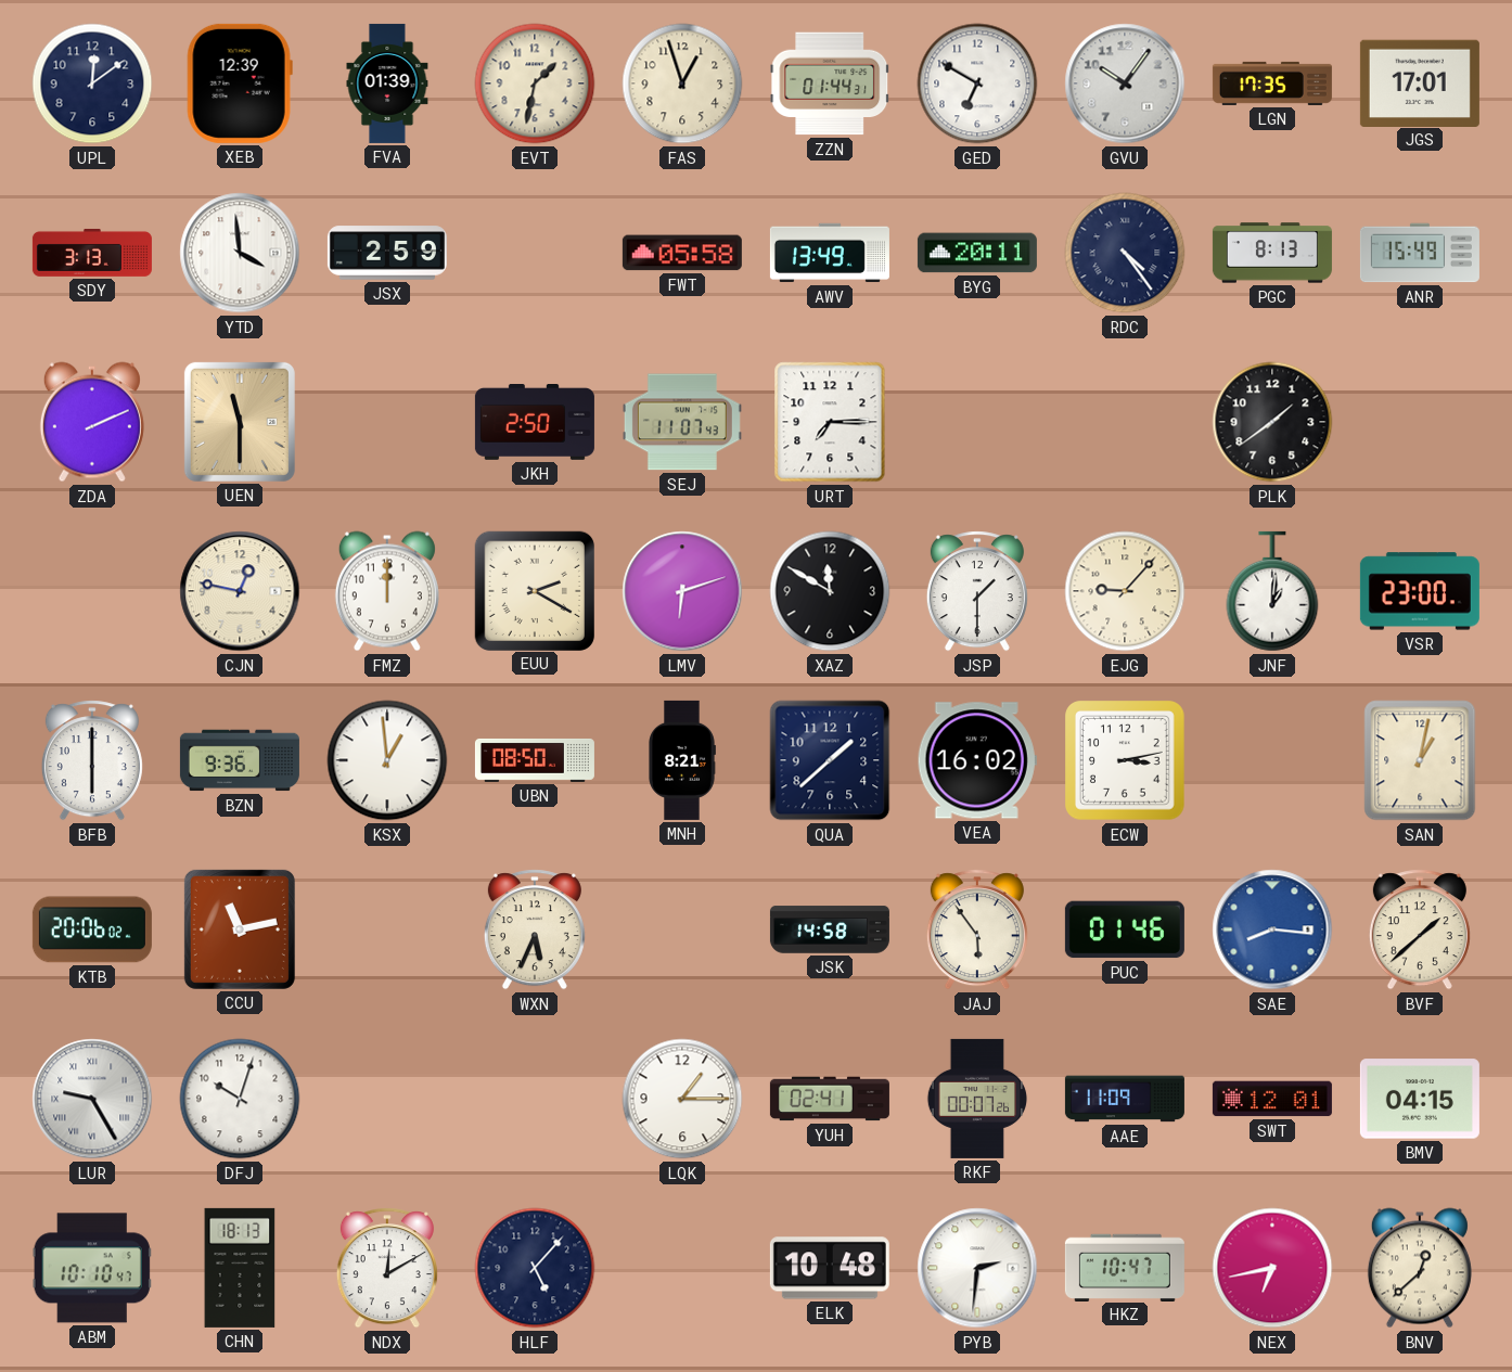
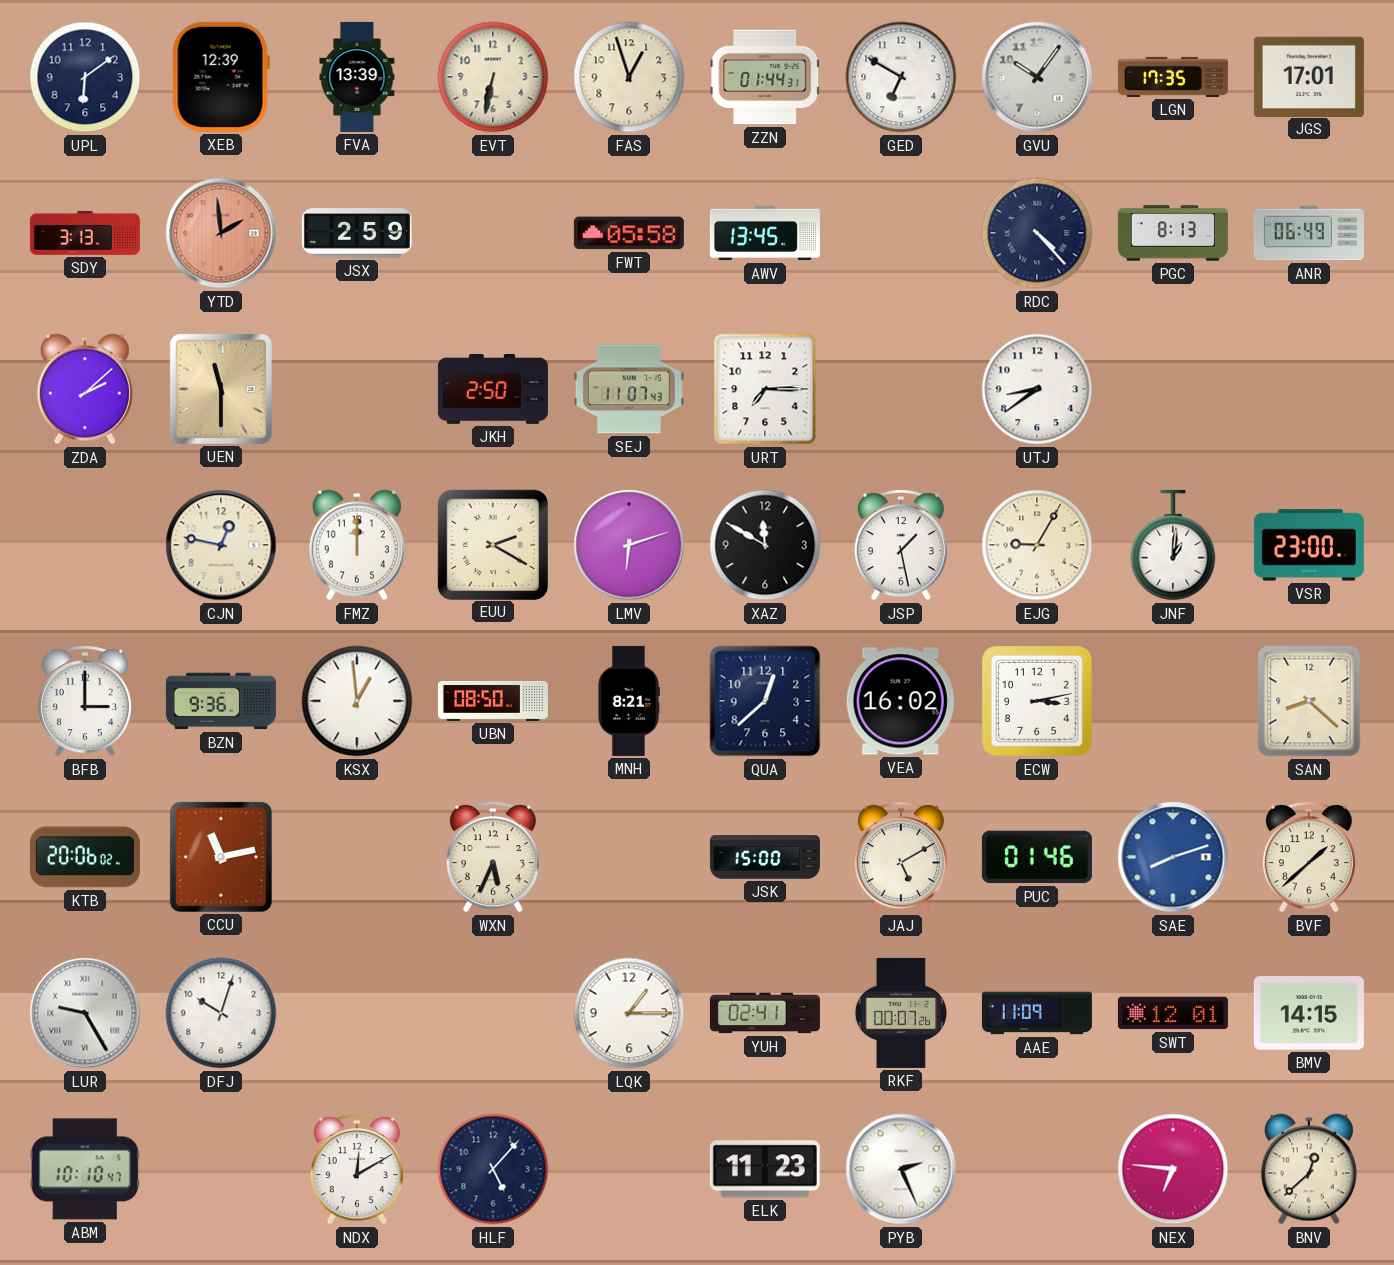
UPL: 12:09 -> 6:09 (85, 77)
FVA: 01:39 -> 13:39 (357, 77)
EVT: 1:32 -> 6:32 (493, 77)
YTD: 3:59 -> 1:59 (221, 233)
YTD dial: white -> salmon (221, 233)
AWV: 13:49 -> 13:45 (765, 233)
BYG: 20:11 -> none (977, 253)
RDC: 4:24 -> 4:23 (1037, 233)
ANR: 15:49 -> 06:49 (1309, 233)
ZDA: 2:11 -> 2:08 (85, 389)
UTJ: none -> 8:39 (1037, 389)
PLK: 1:39 -> none (1272, 422)
JSP: 1:30 -> 1:28 (901, 545)
EJG: 9:07 -> 9:05 (1037, 545)
BFB: 6:00 -> 3:00 (85, 701)
QUA: 1:38 -> 12:38 (765, 701)
SAN: 1:02 -> 8:22 (1309, 701)
JSK: 14:58 -> 15:00 (765, 857)
JAJ: 5:54 -> 5:10 (901, 857)
SAE: 8:16 -> 8:12 (1173, 857)
BMV: 04:15 -> 14:15 (1309, 1013)
CHN: 18:13 -> none (240, 1268)
ELK: 10:48 -> 11:23 (765, 1169)
PYB: 2:31 -> 2:26 (901, 1169)
HKZ: 10:47 -> none (1125, 1267)
NEX: 6:43 -> 6:46 (1173, 1169)
